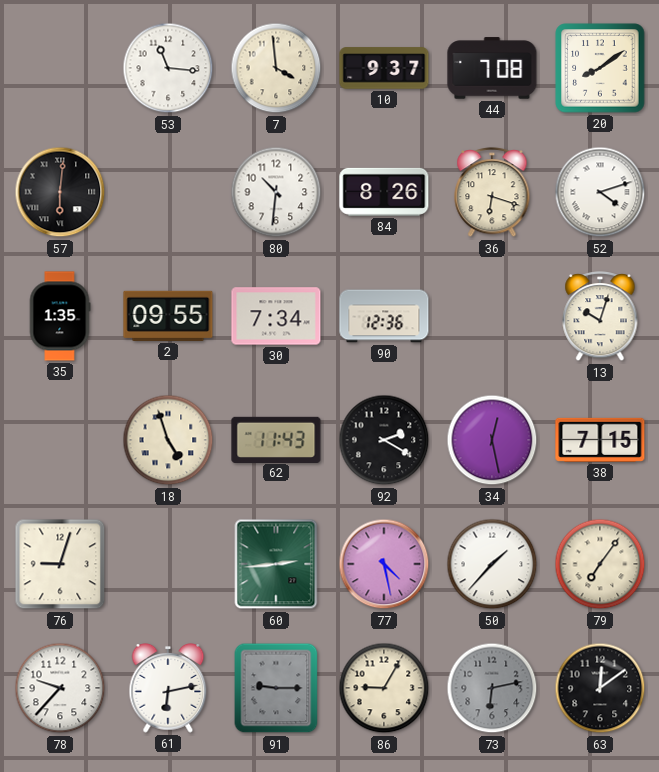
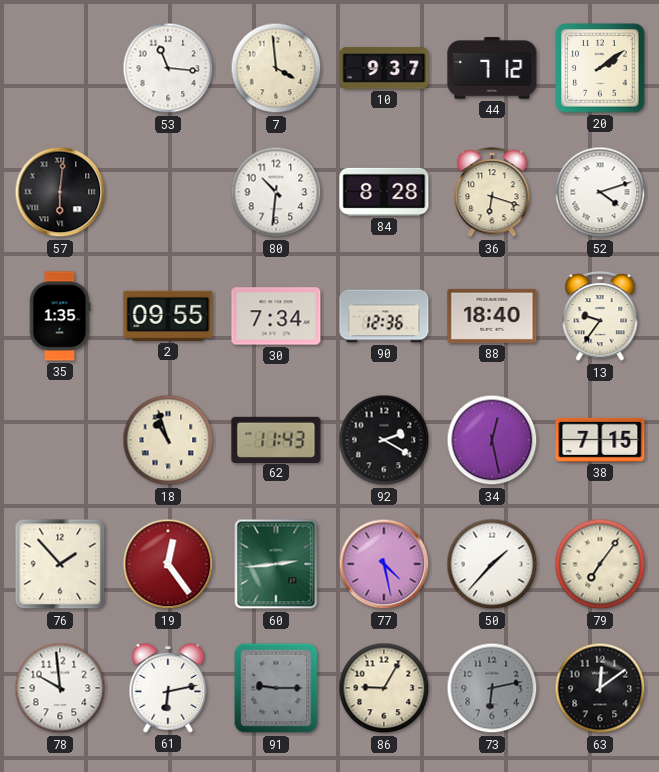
44: 7:08 -> 7:12 (492, 68)
20: 8:09 -> 2:09 (600, 68)
84: 8:26 -> 8:28 (384, 192)
88: none -> 18:40 (492, 316)
13: 10:03 -> 9:36 (600, 317)
18: 4:57 -> 10:57 (168, 440)
76: 9:03 -> 1:53 (60, 564)
19: none -> 12:24 (168, 564)
78: 9:37 -> 9:59 (60, 688)
